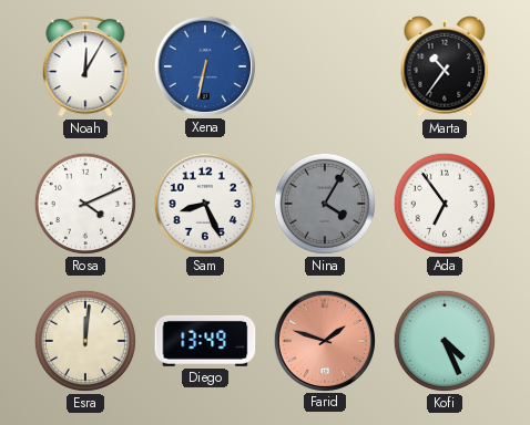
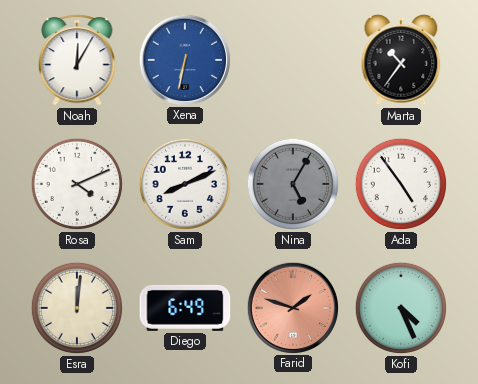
Sam: 8:26 -> 8:11 (185, 184)
Nina: 4:05 -> 5:05 (293, 184)
Ada: 6:54 -> 4:54 (401, 184)
Diego: 13:49 -> 6:49 (185, 308)
